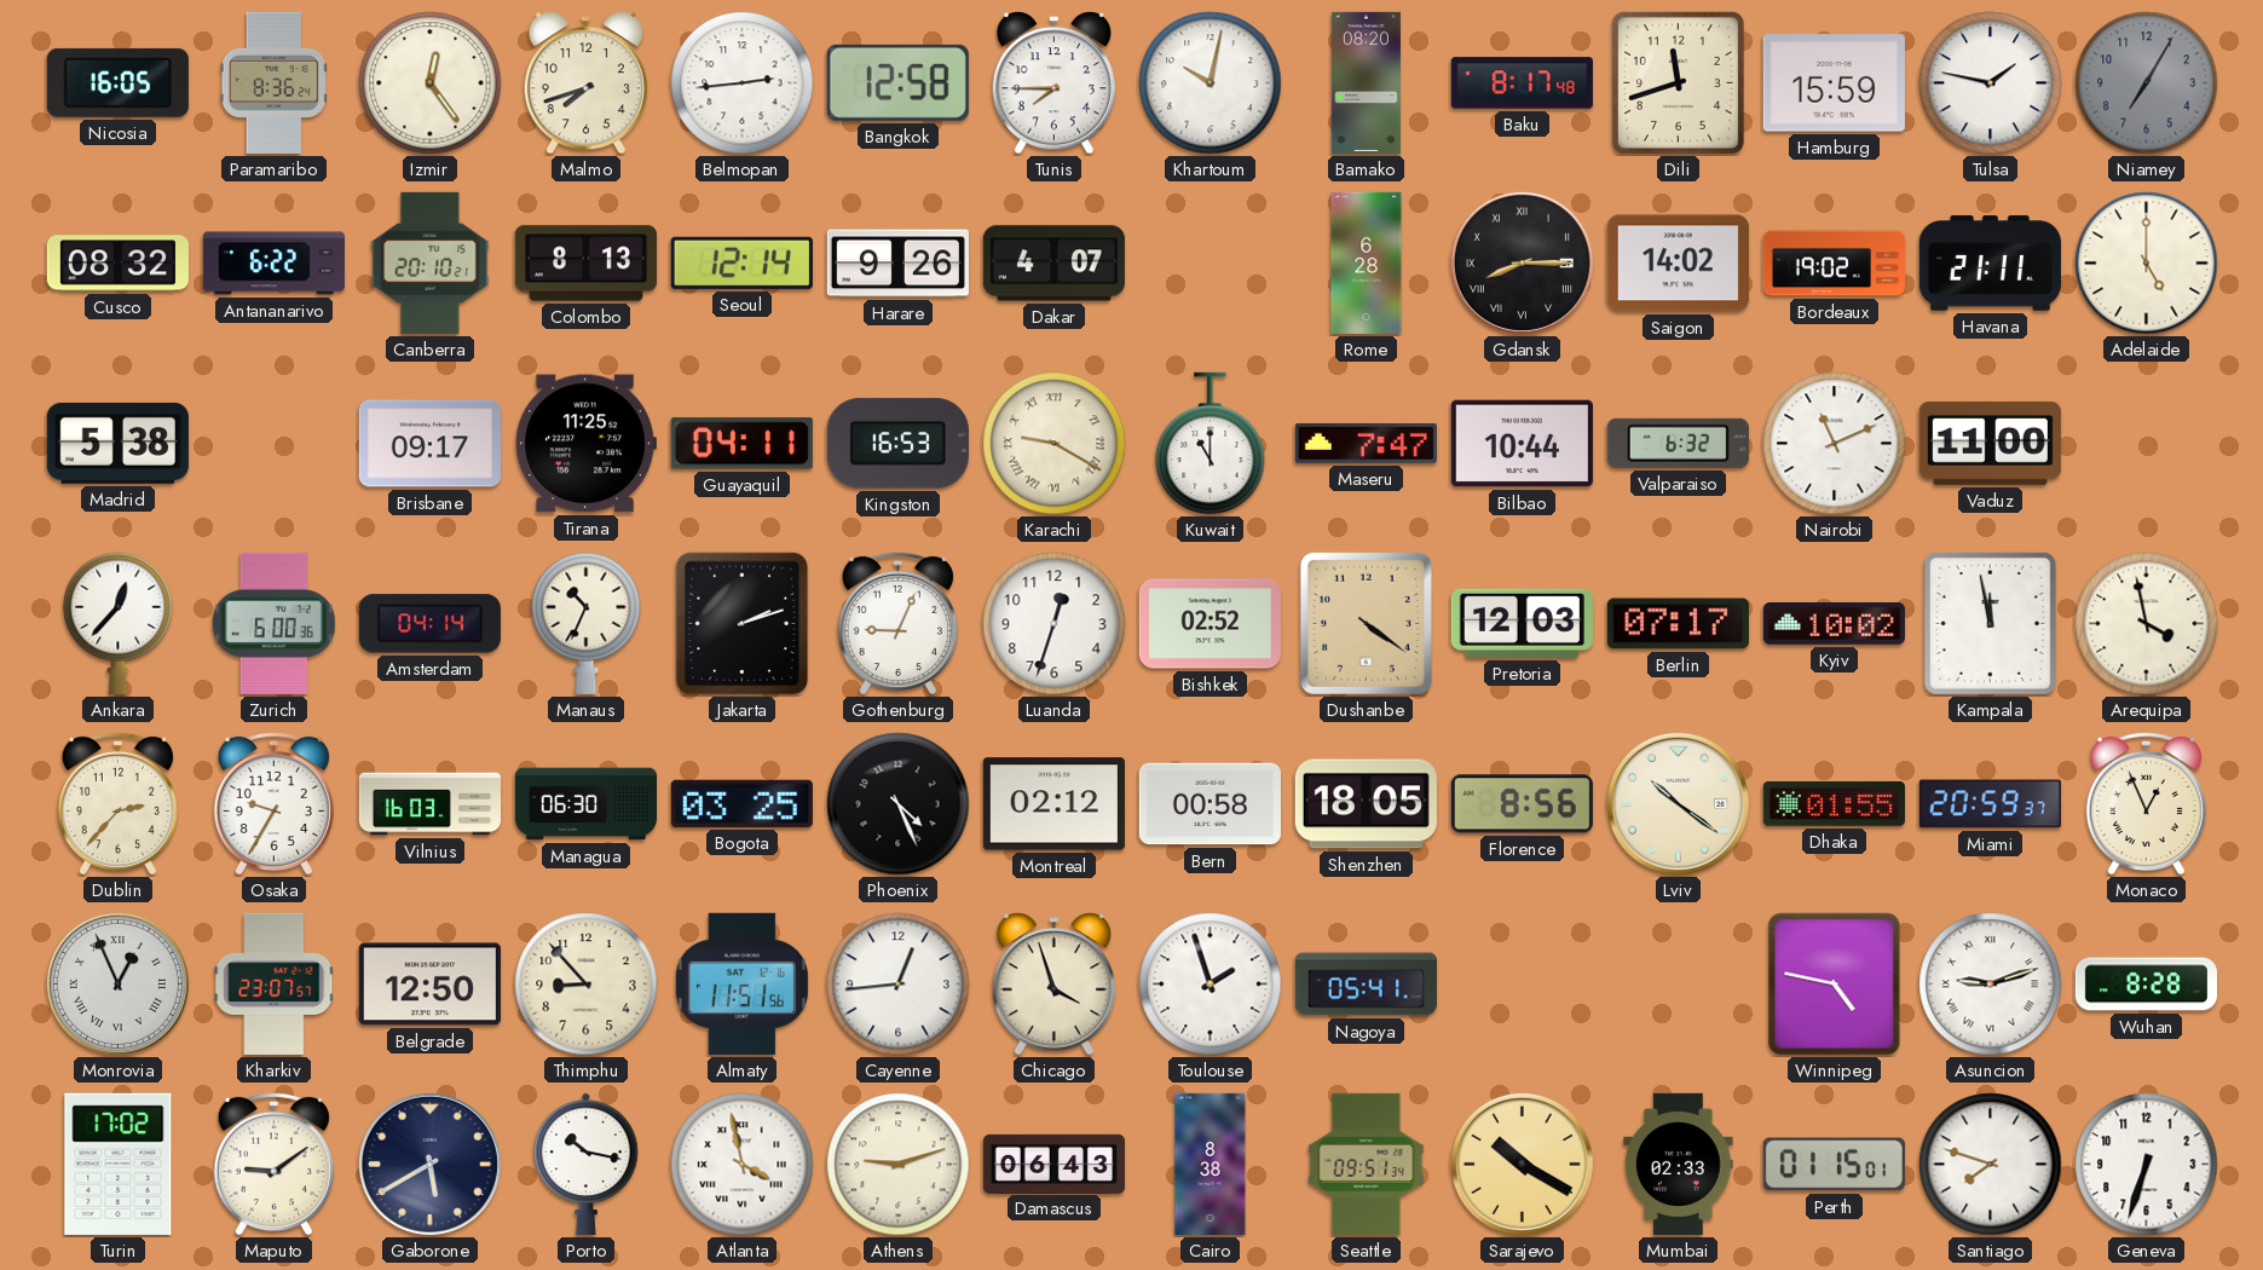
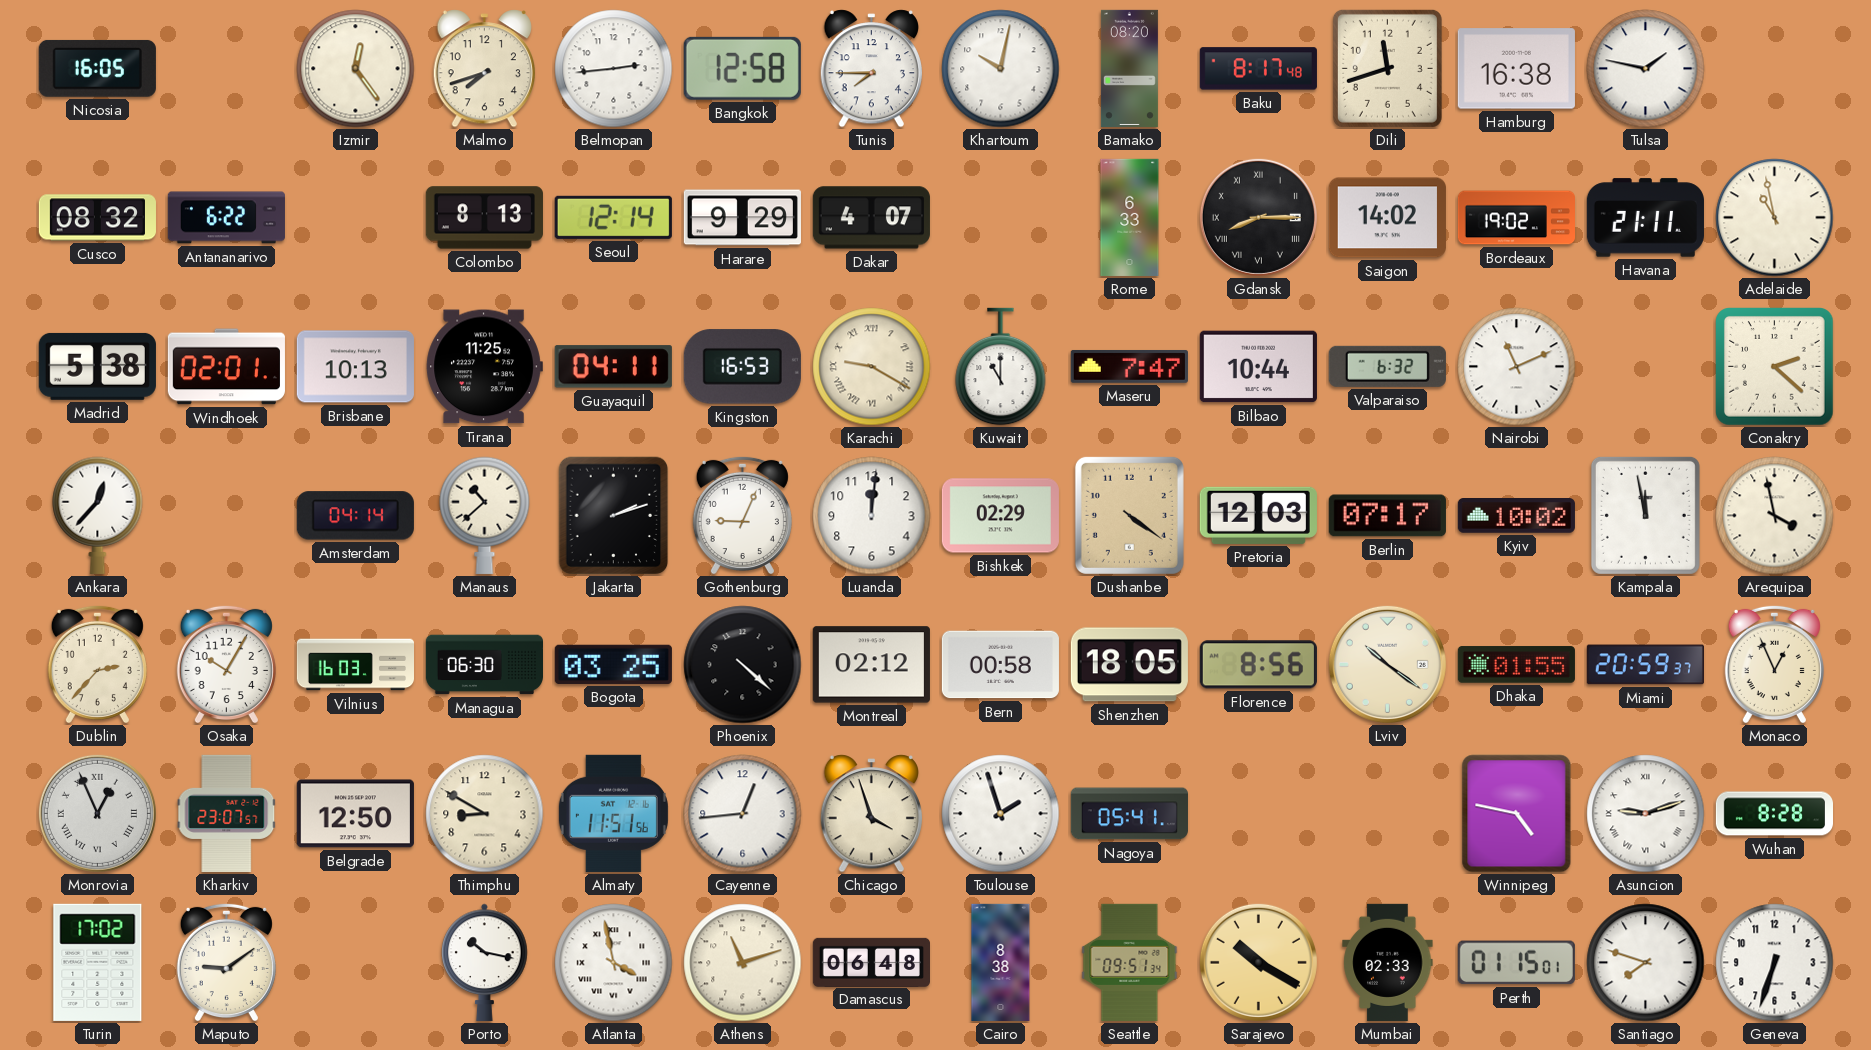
Paramaribo: 8:36 -> none (273, 82)
Hamburg: 15:59 -> 16:38 (1516, 69)
Niamey: 7:05 -> none (2147, 83)
Canberra: 20:10 -> none (431, 262)
Harare: 9:26 -> 9:29 (742, 218)
Rome: 6:28 -> 6:33 (1130, 217)
Adelaide: 5:00 -> 10:58 (1775, 218)
Windhoek: none -> 02:01 (226, 367)
Brisbane: 09:17 -> 10:13 (355, 367)
Vaduz: 11:00 -> none (1990, 443)
Conakry: none -> 2:22 (1775, 367)
Zurich: 6:00 -> none (273, 623)
Manaus: 10:34 -> 10:38 (485, 515)
Luanda: 12:33 -> 12:01 (872, 516)
Bishkek: 02:52 -> 02:29 (1000, 516)
Osaka: 9:35 -> 10:05 (226, 664)
Phoenix: 4:26 -> 4:22 (743, 665)
Thimphu: 8:53 -> 8:50 (485, 814)
Gaborone: 5:40 -> none (429, 1164)
Athens: 9:12 -> 11:12 (743, 963)
Damascus: 06:43 -> 06:48 (871, 962)
